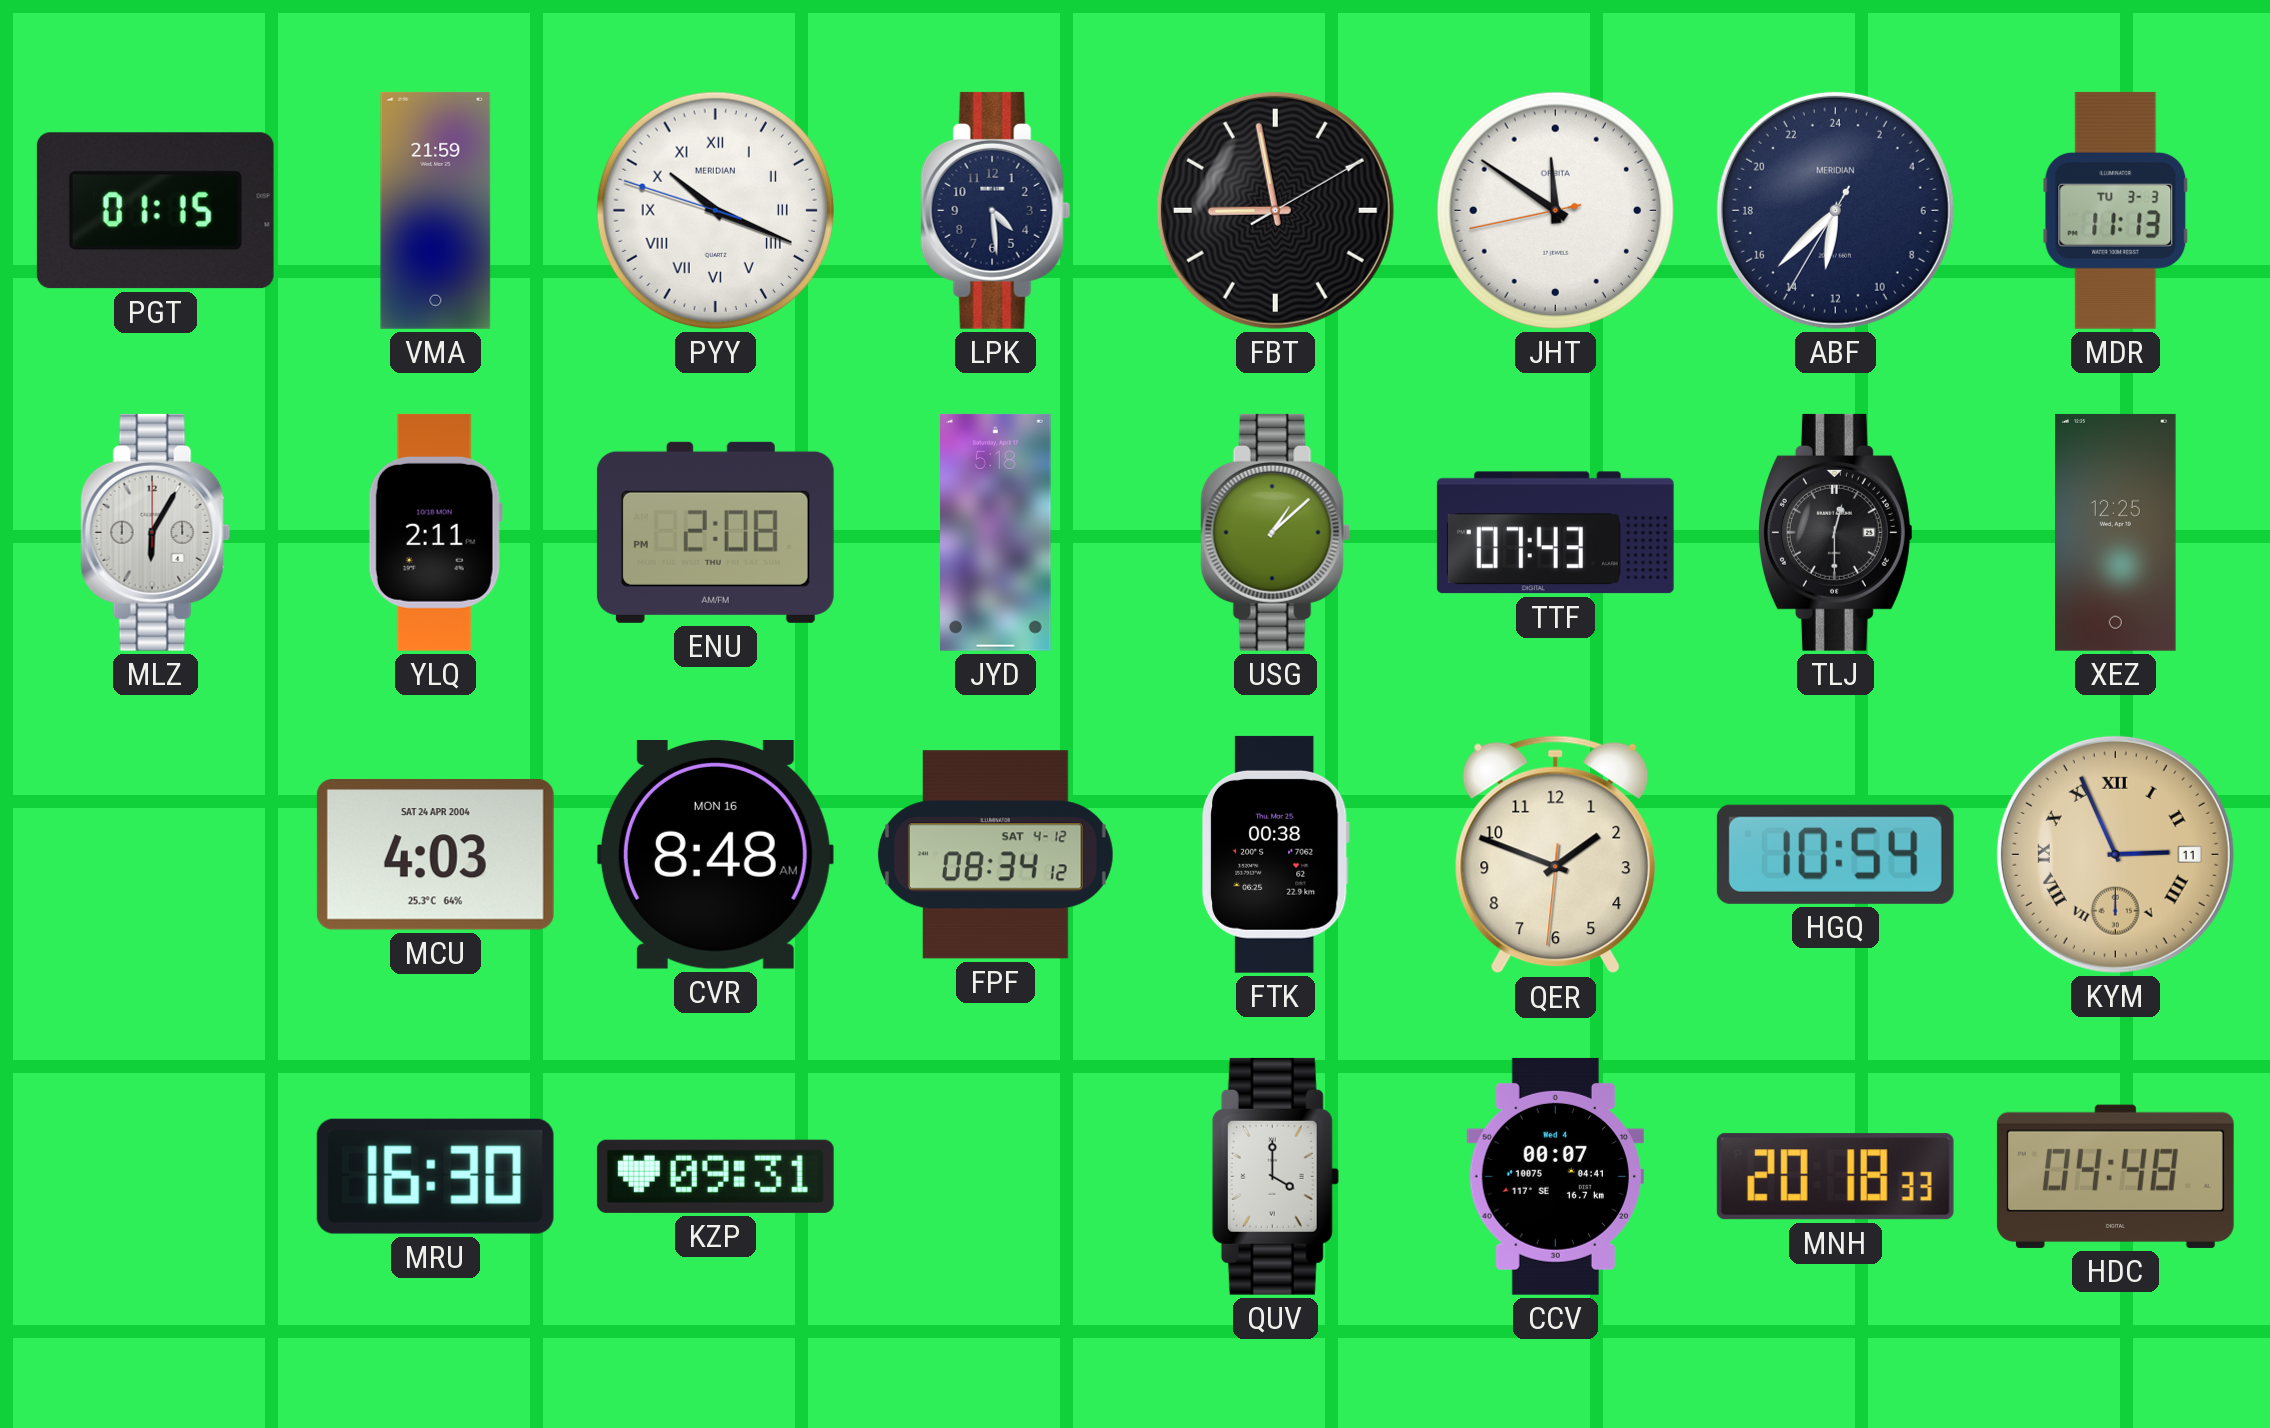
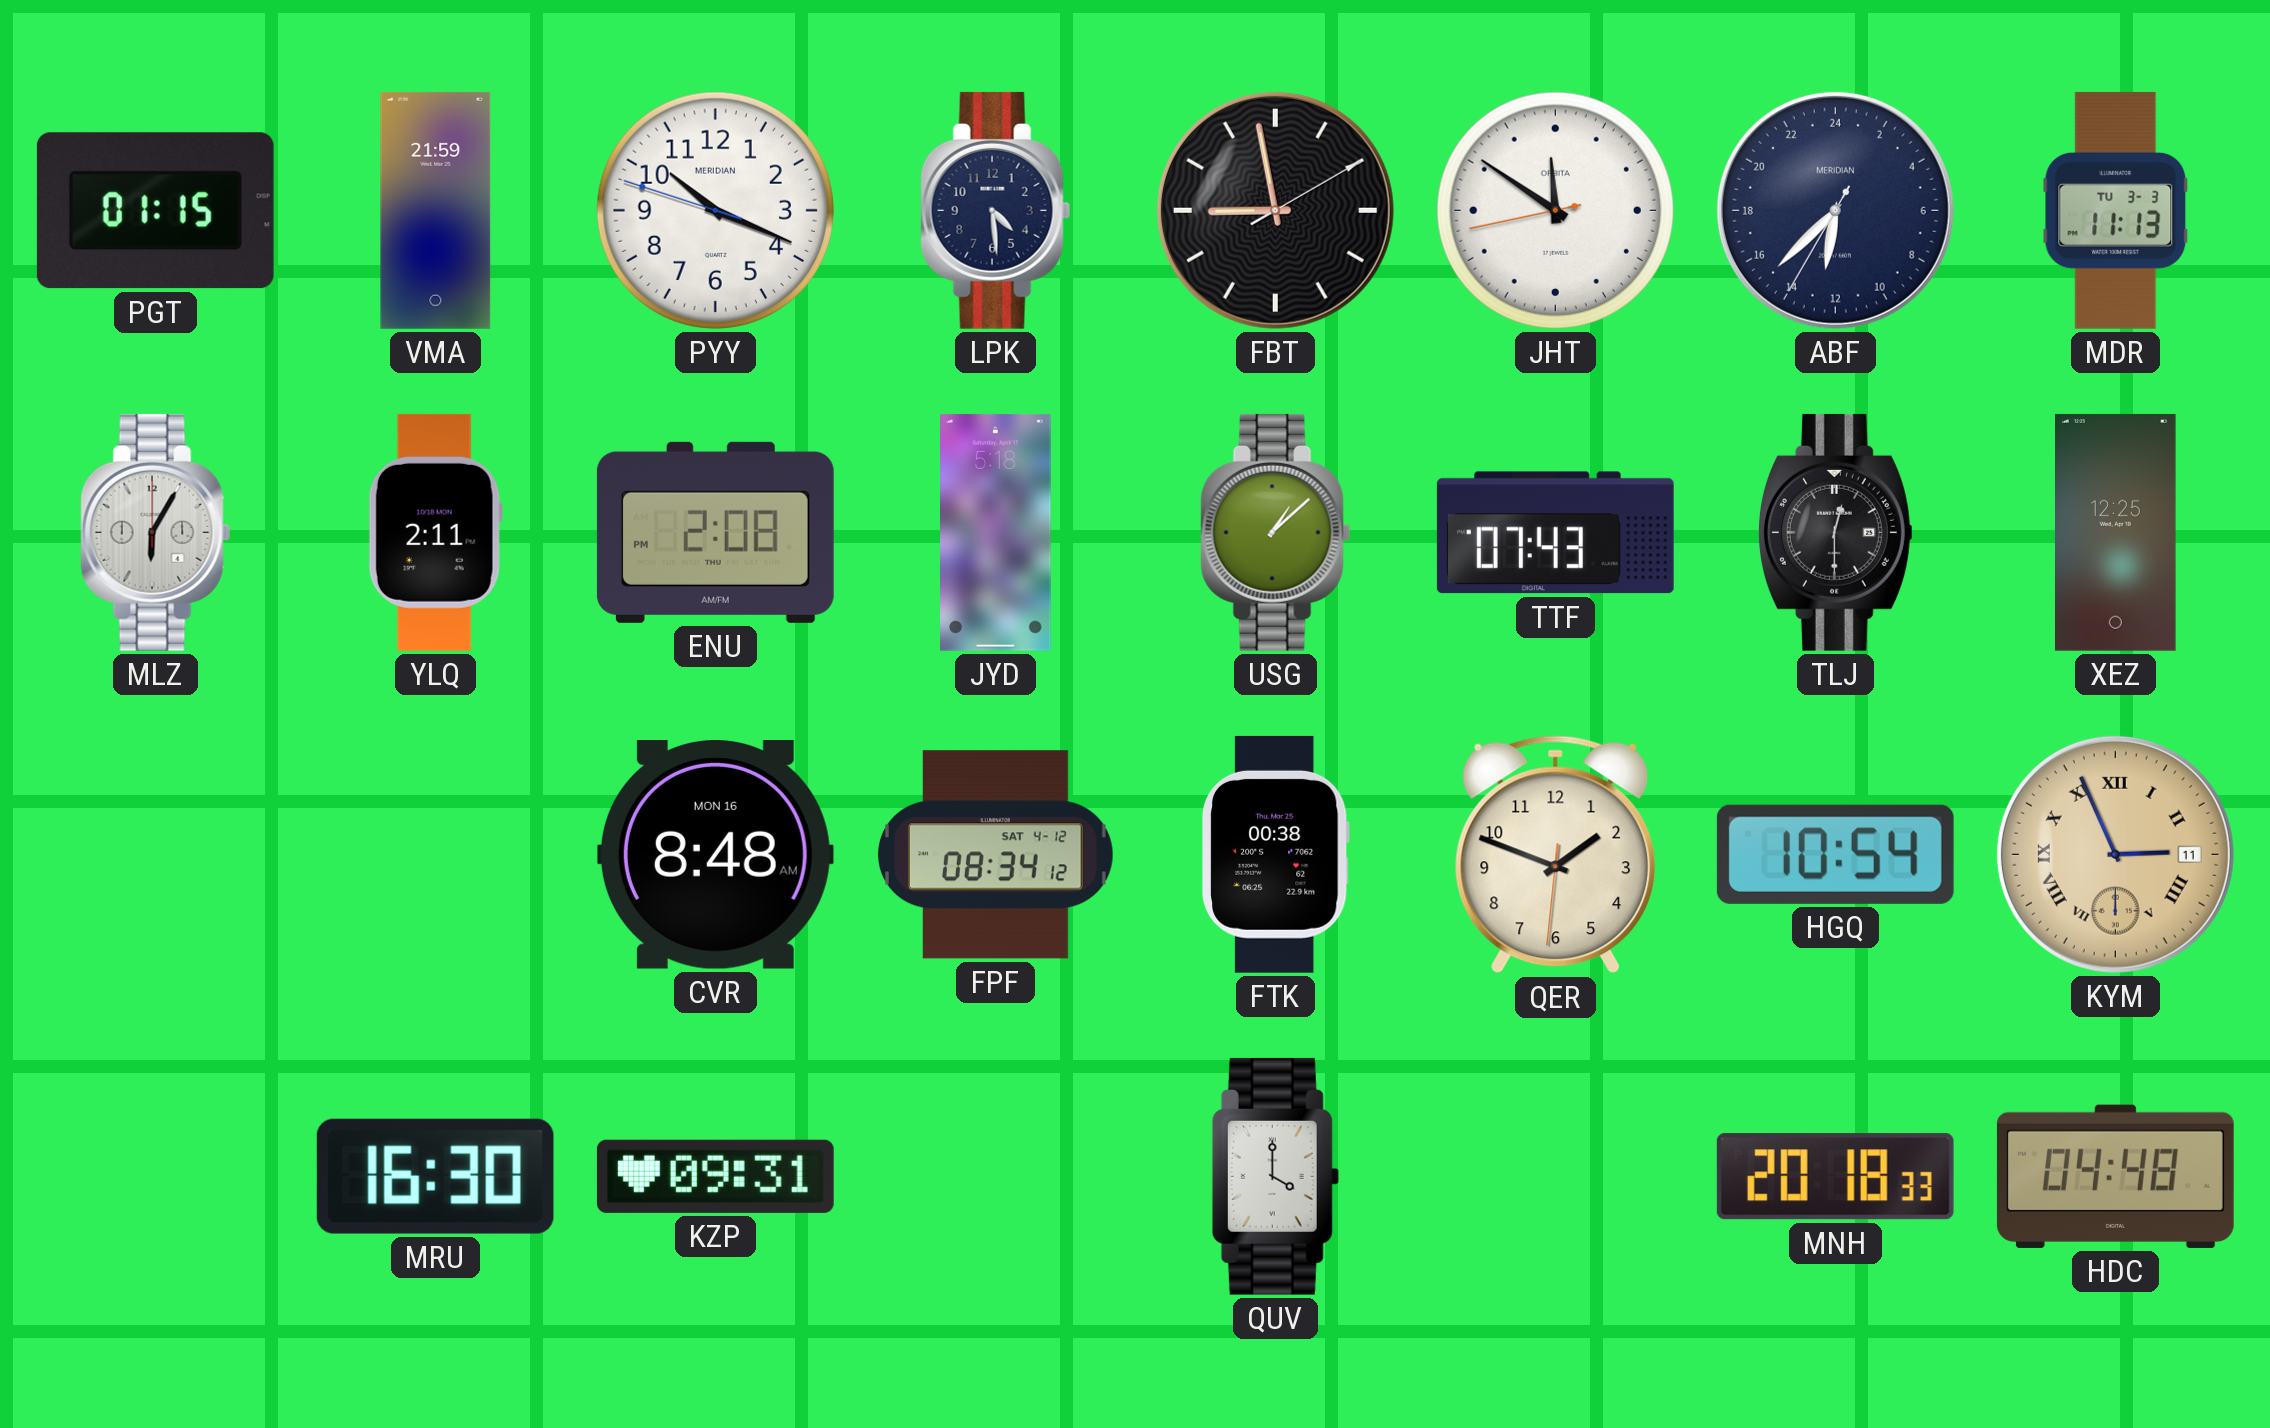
PYY numerals: Roman -> Arabic (715, 210)
MCU: 4:03 -> none (435, 854)
CCV: 00:07 -> none (1555, 1176)
